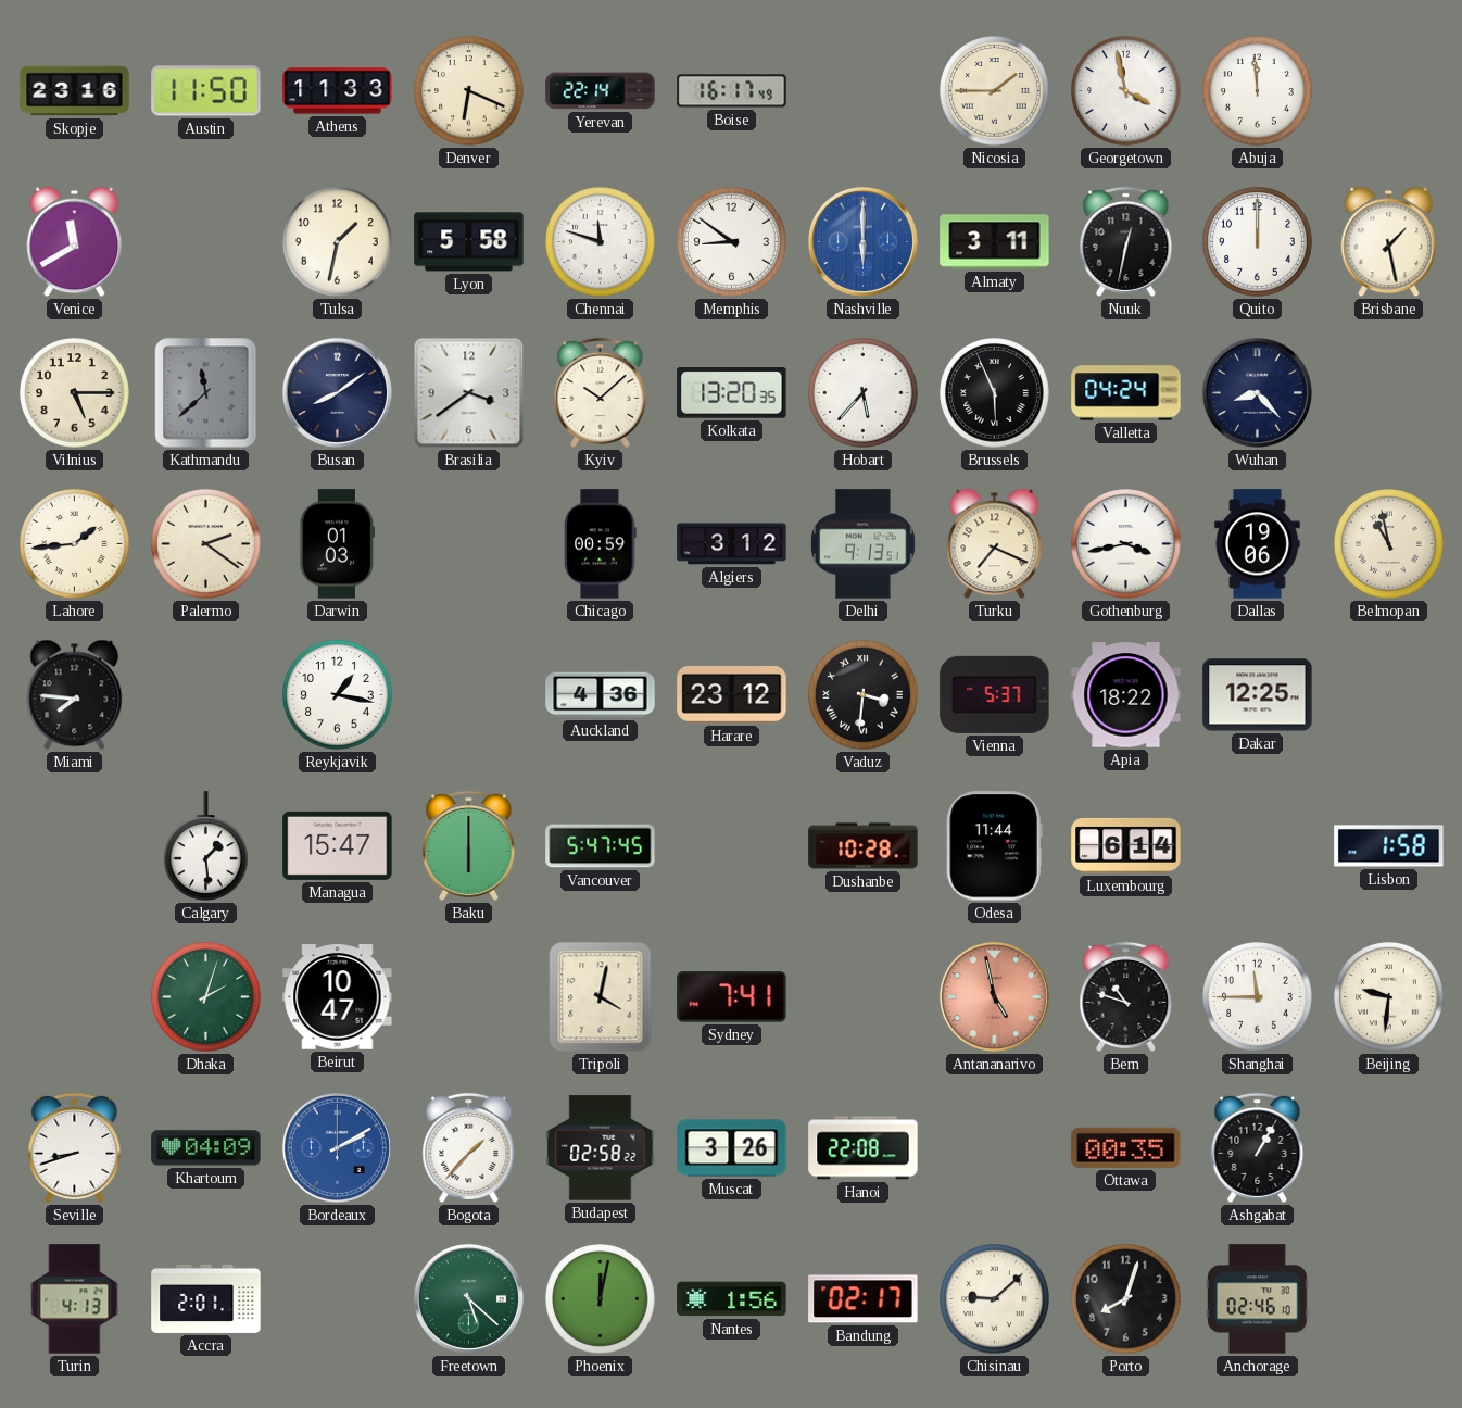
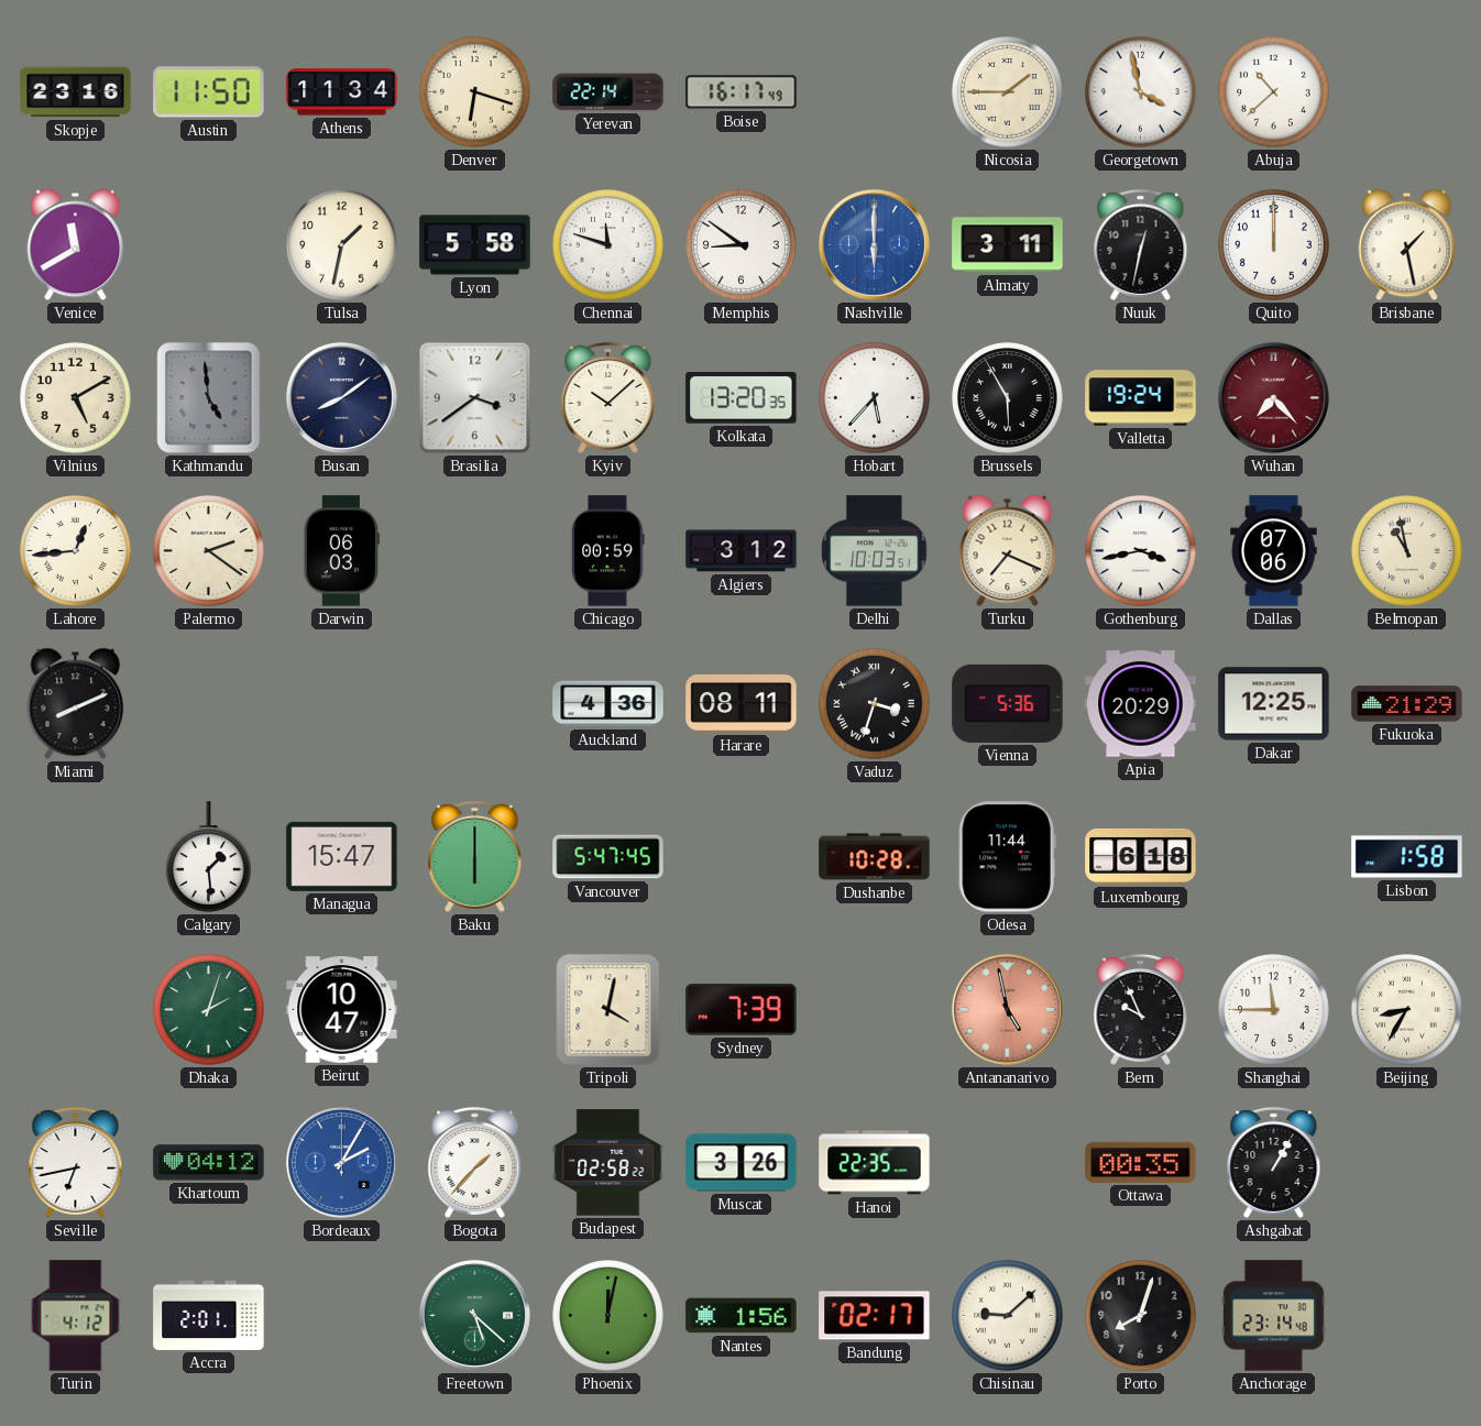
Athens: 11:33 -> 11:34 (342, 92)
Denver: 6:19 -> 6:18 (475, 92)
Abuja: 11:59 -> 10:38 (1274, 92)
Vilnius: 5:15 -> 5:10 (76, 398)
Kathmandu: 11:38 -> 4:59 (209, 398)
Brussels: 5:56 -> 5:55 (1008, 398)
Valletta: 04:24 -> 19:24 (1141, 398)
Wuhan: 8:23 -> 7:23 (1273, 397)
Wuhan dial: navy -> burgundy (1273, 397)
Lahore: 1:44 -> 12:44 (76, 551)
Darwin: 01:03 -> 06:03 (341, 551)
Delhi: 9:13 -> 10:03 (875, 551)
Dallas: 19:06 -> 07:06 (1274, 551)
Miami: 7:46 -> 8:11 (76, 704)
Reykjavik: 1:17 -> none (338, 695)
Harare: 23:12 -> 08:11 (742, 703)
Vaduz: 3:31 -> 3:33 (875, 704)
Vienna: 5:37 -> 5:36 (1008, 703)
Apia: 18:22 -> 20:29 (1141, 704)
Fukuoka: none -> 21:29 (1407, 704)
Luxembourg: 6:14 -> 6:18 (1141, 856)
Sydney: 7:41 -> 7:39 (742, 1010)
Bern: 10:48 -> 9:56 (1141, 1009)
Beijing: 9:31 -> 8:35 (1407, 1010)
Seville: 8:42 -> 6:43 (76, 1162)
Khartoum: 04:09 -> 04:12 (209, 1163)
Bordeaux: 2:10 -> 2:05 (341, 1162)
Hanoi: 22:08 -> 22:35 (875, 1163)
Turin: 4:13 -> 4:12 (76, 1316)
Anchorage: 02:46 -> 23:14 (1274, 1316)
